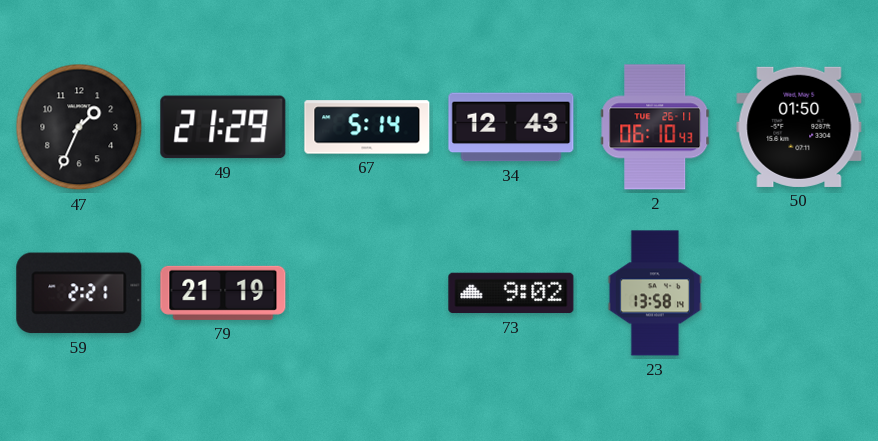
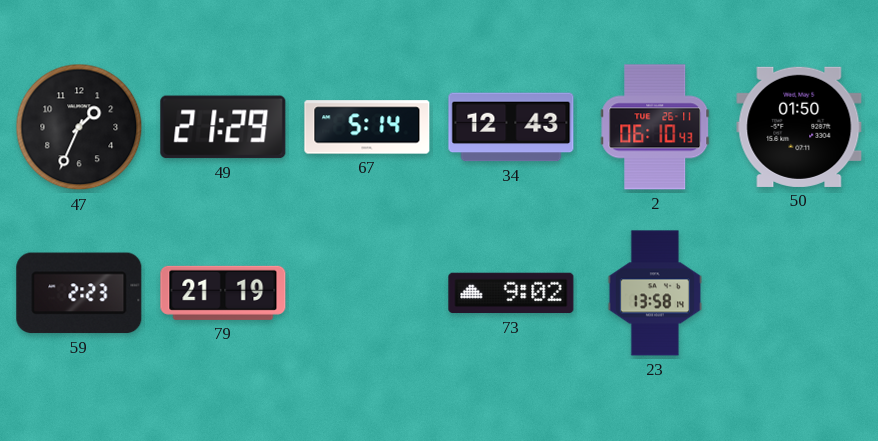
59: 2:21 -> 2:23 (79, 293)
